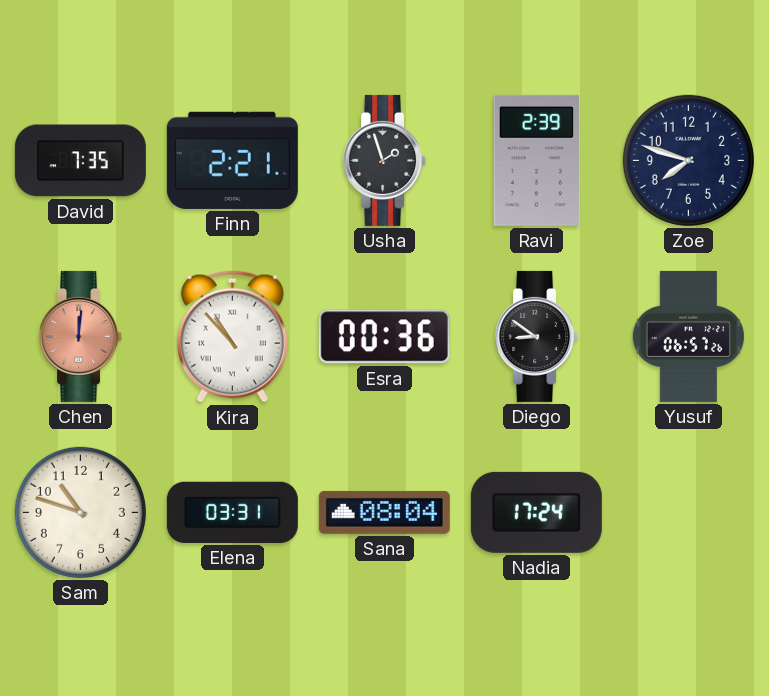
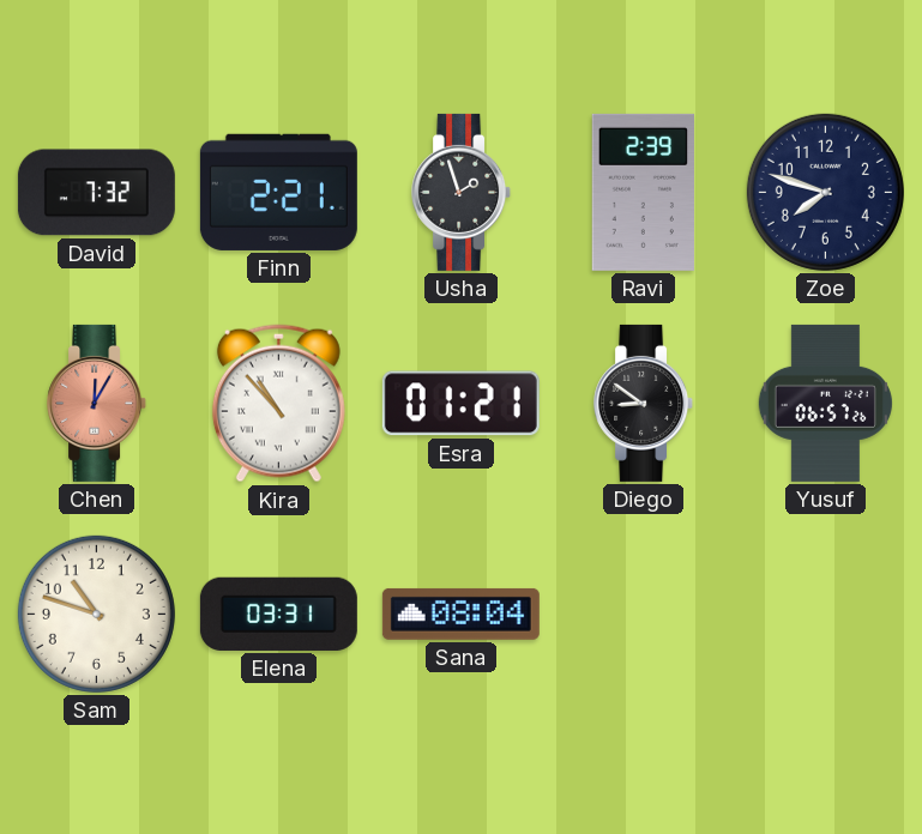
David: 7:35 -> 7:32 (96, 193)
Chen: 12:01 -> 12:05 (97, 403)
Esra: 00:36 -> 01:21 (460, 404)
Nadia: 17:24 -> none (536, 512)
